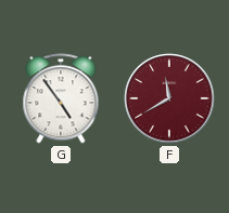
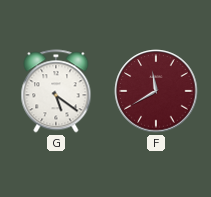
G: 4:54 -> 5:21 (56, 91)
